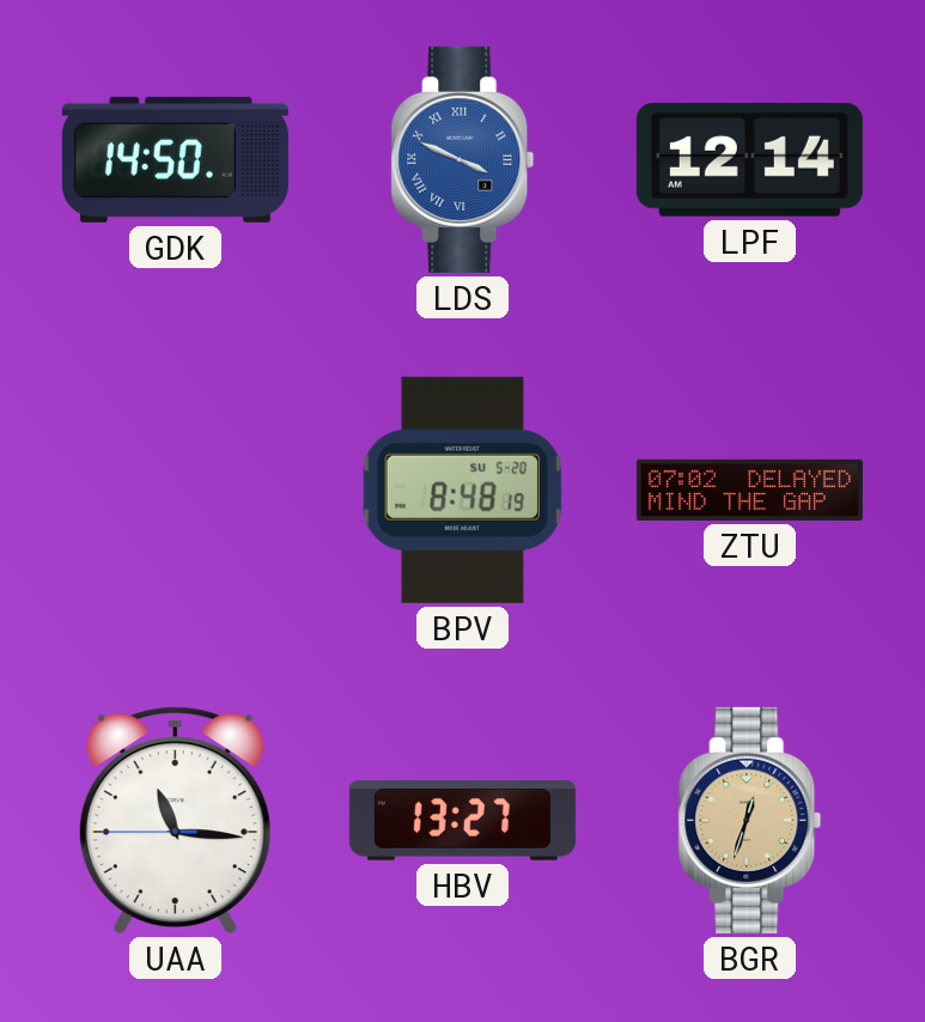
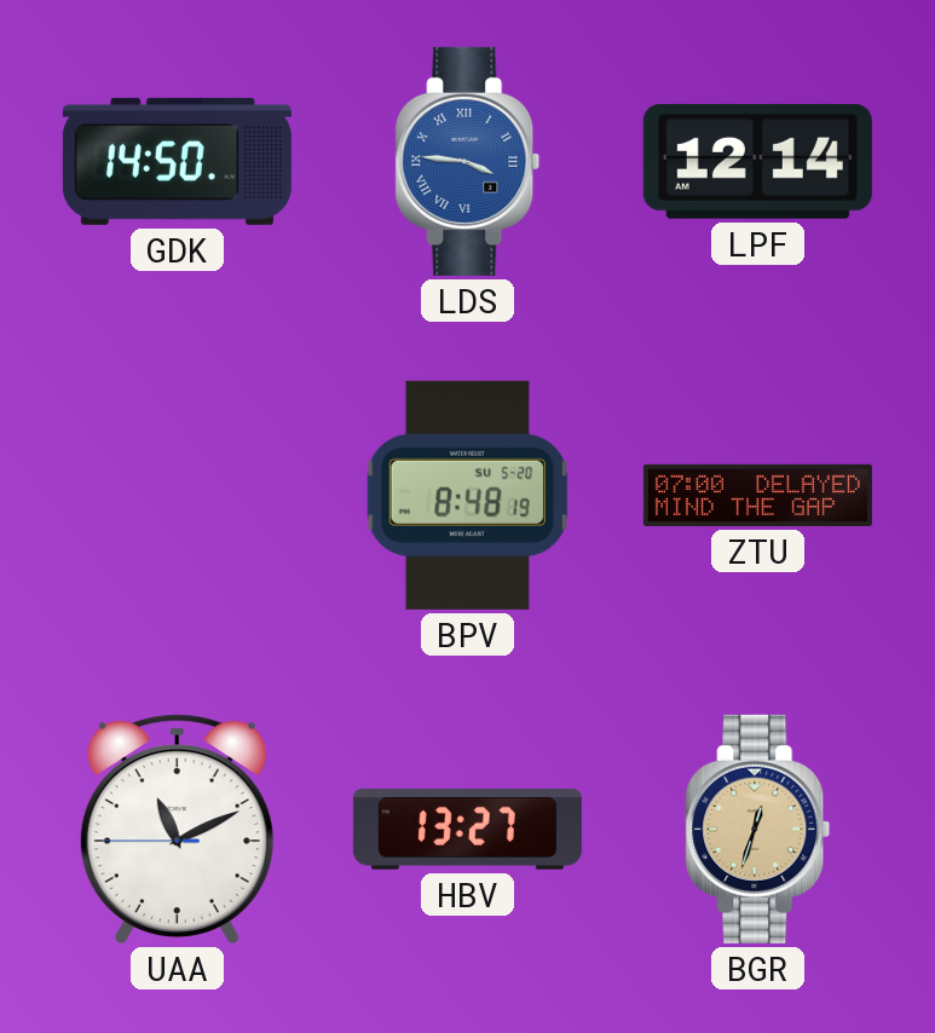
LDS: 3:49 -> 3:46 (468, 161)
ZTU: 07:02 -> 07:00 (757, 495)
UAA: 11:15 -> 11:10 (177, 829)
